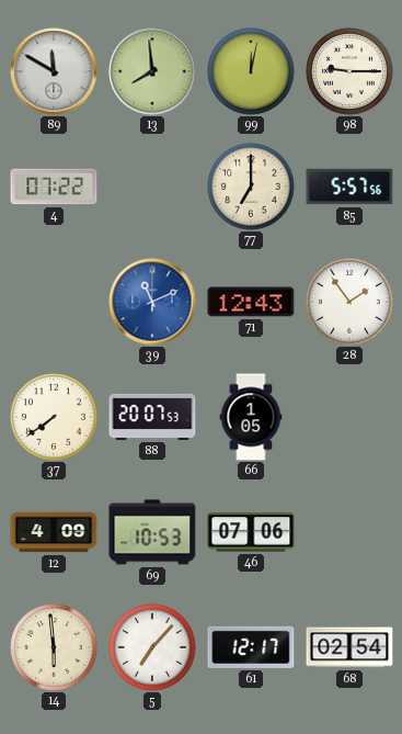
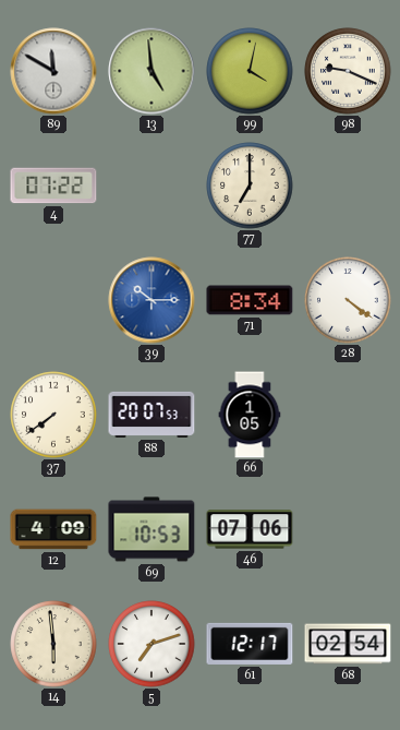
13: 7:59 -> 4:59 (151, 71)
99: 12:02 -> 4:02 (250, 71)
98: 9:15 -> 9:19 (348, 71)
85: 5:57 -> none (349, 187)
39: 11:11 -> 10:15 (151, 300)
71: 12:43 -> 8:34 (250, 300)
28: 1:54 -> 4:21 (348, 300)
5: 7:07 -> 7:12 (151, 644)
